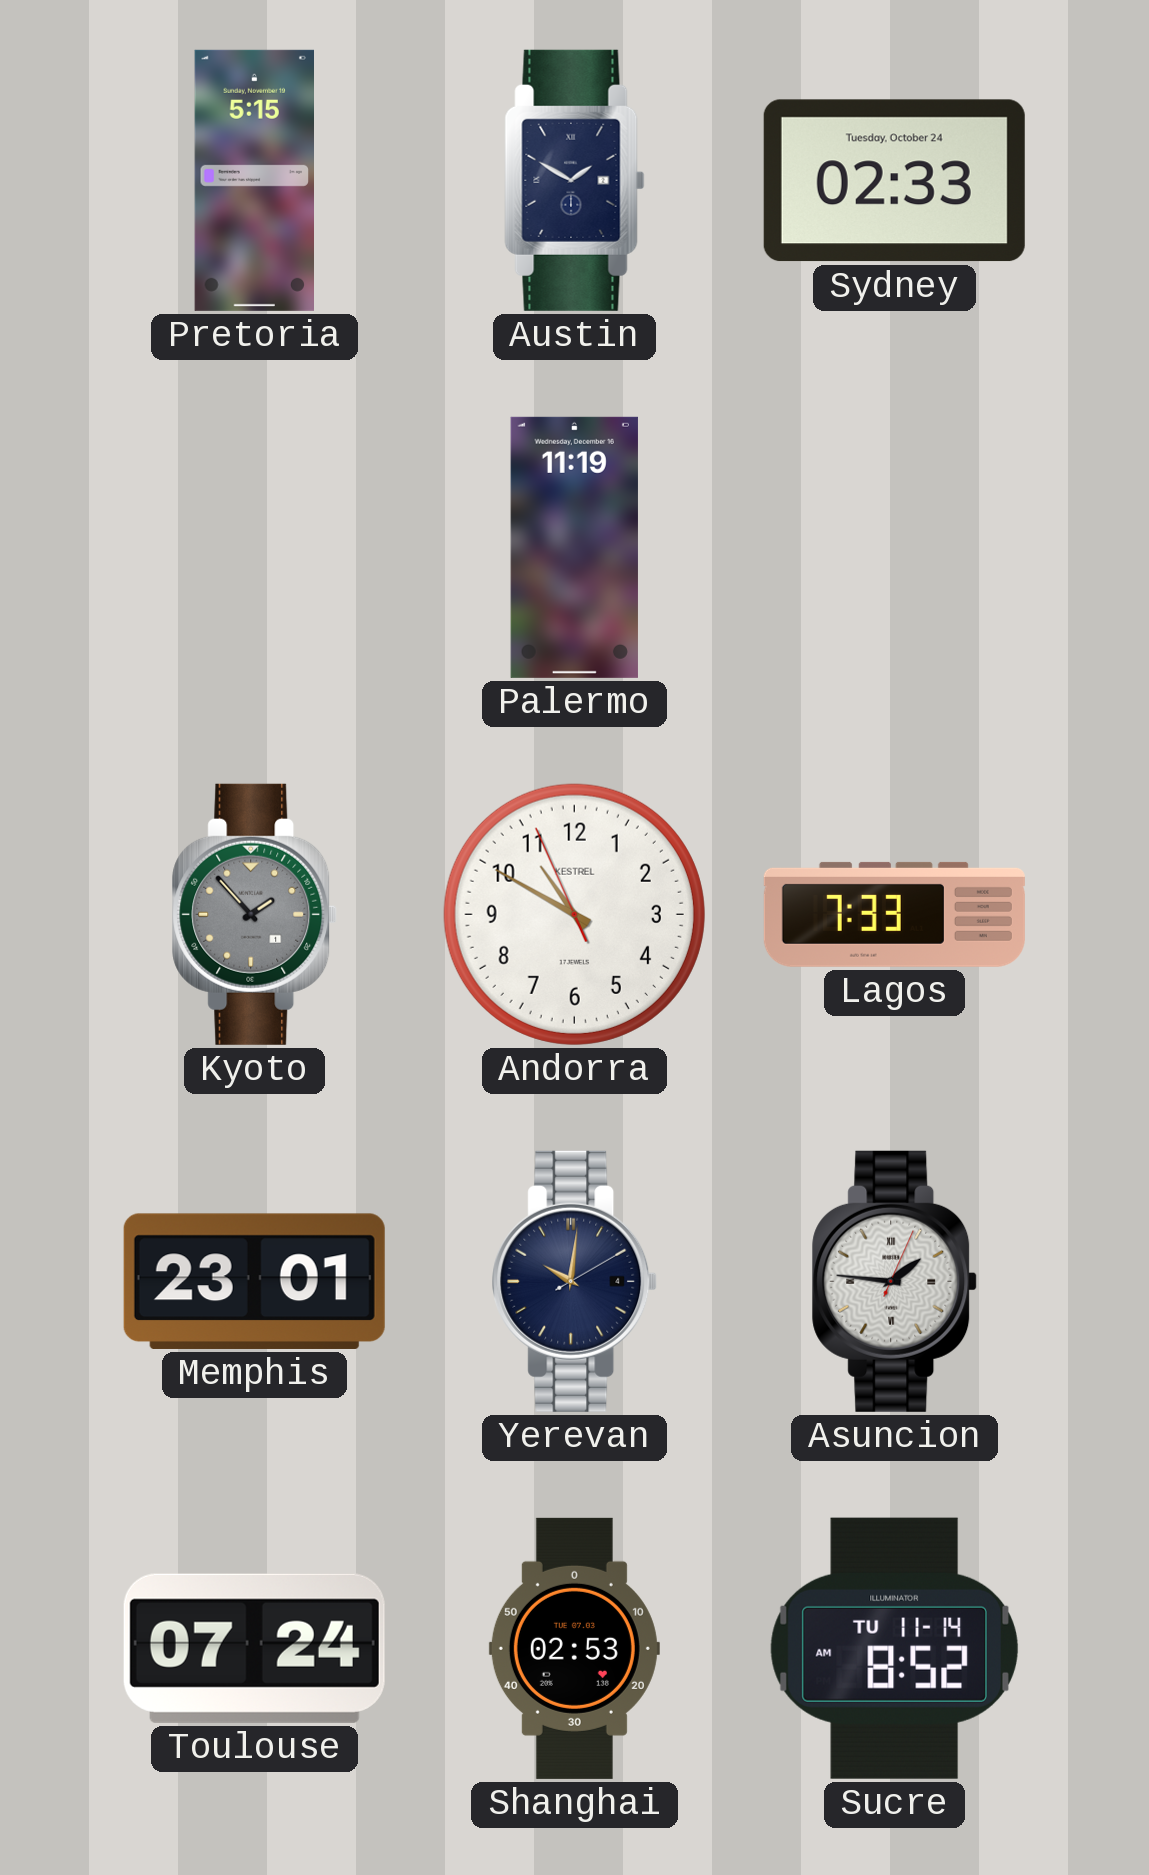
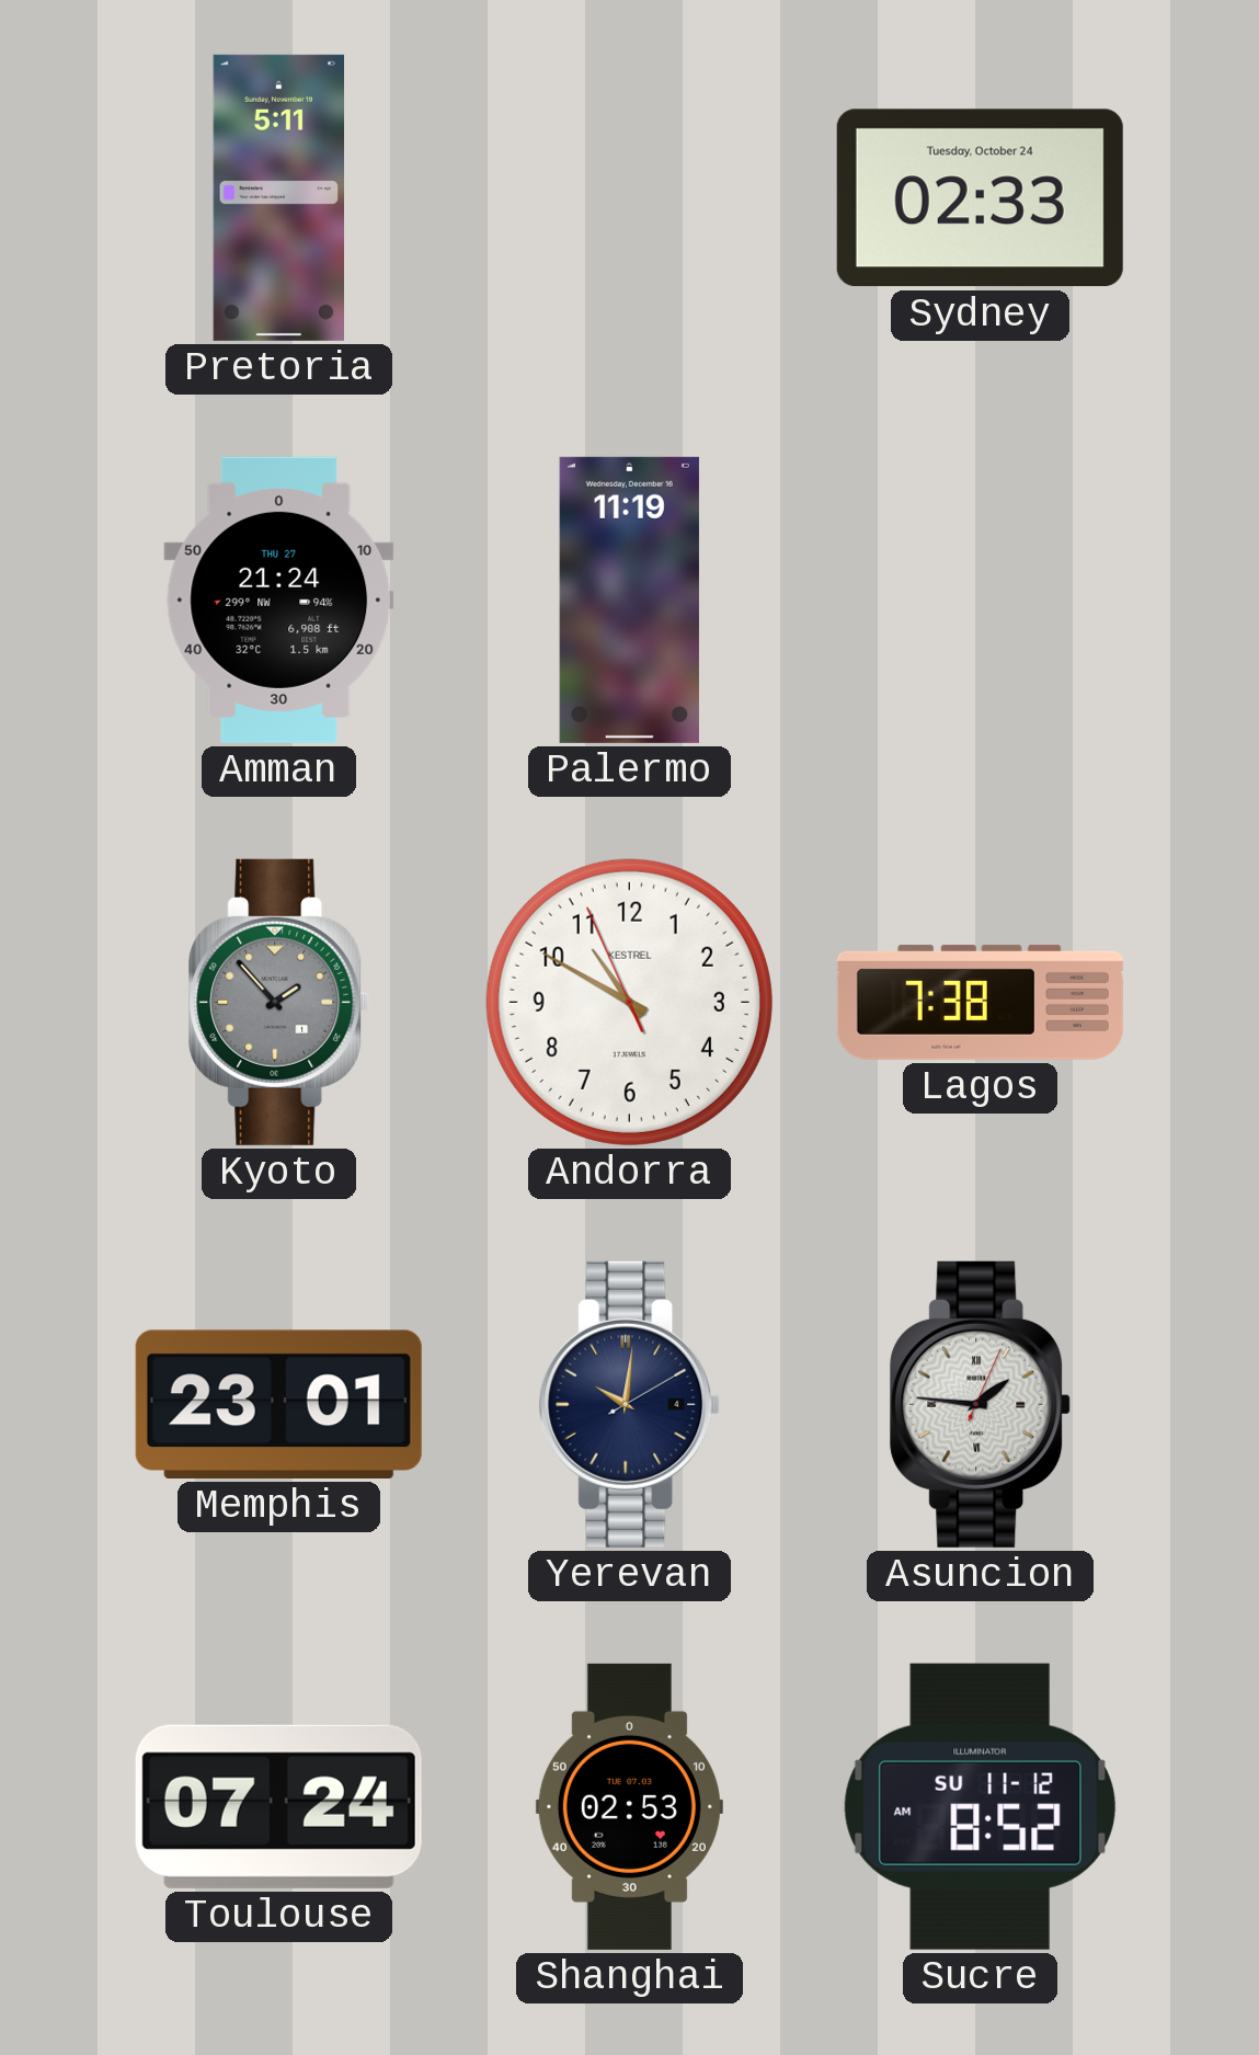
Pretoria: 5:15 -> 5:11 (278, 197)
Austin: 1:50 -> none (575, 180)
Amman: none -> 21:24 (279, 600)
Lagos: 7:33 -> 7:38 (980, 1002)
Sucre date: TU 11-14 -> SU 11-12 (980, 1806)
